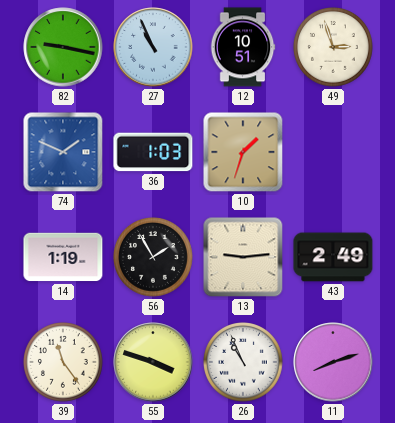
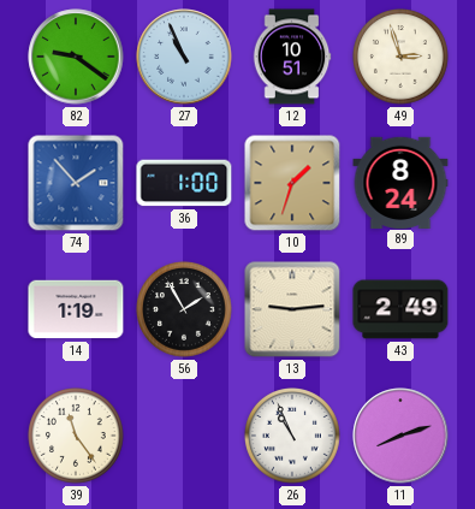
82: 9:17 -> 9:21 (76, 57)
74: 1:49 -> 1:53 (76, 183)
36: 1:03 -> 1:00 (184, 183)
89: none -> 8:24 (400, 182)
55: 3:48 -> none (153, 362)
